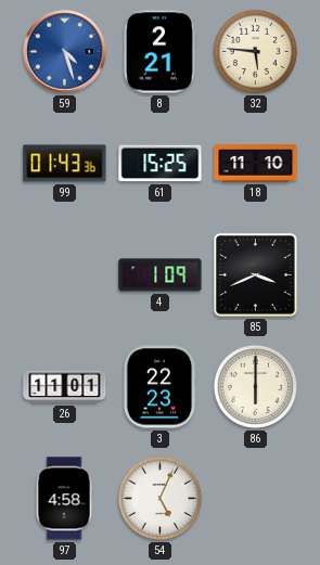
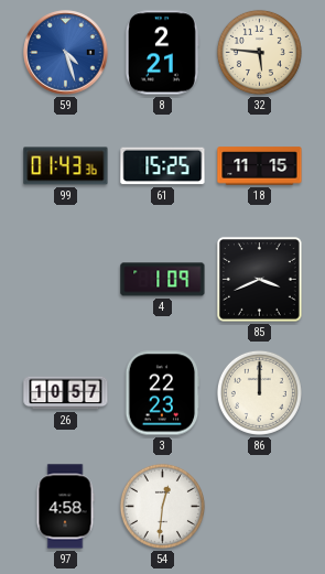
18: 11:10 -> 11:15 (260, 166)
26: 11:01 -> 10:57 (66, 393)
86: 6:00 -> 12:00 (259, 392)
54: 5:04 -> 12:31 (162, 506)
